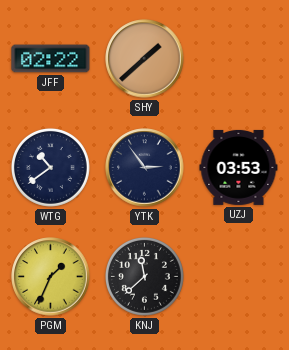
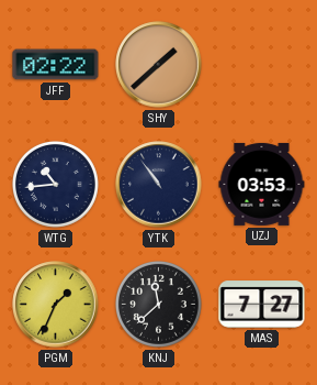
WTG: 10:39 -> 10:44 (55, 184)
YTK: 2:54 -> 10:54 (159, 185)
MAS: none -> 7:27 (262, 305)
